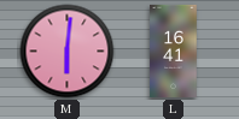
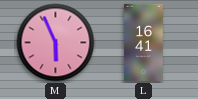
M: 6:01 -> 5:56 (56, 43)
